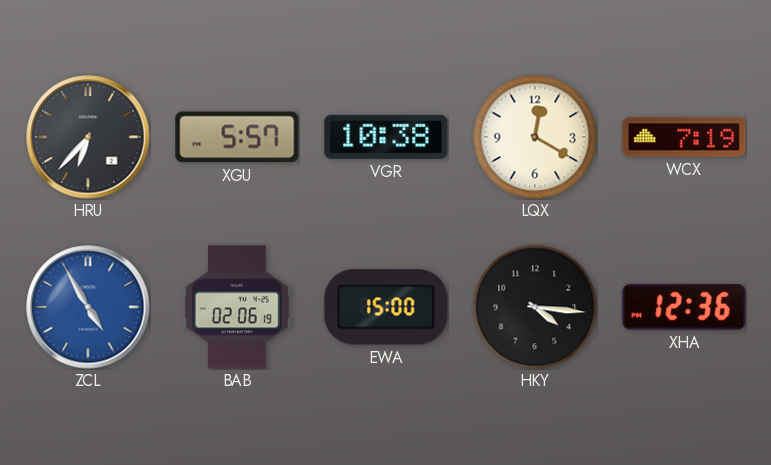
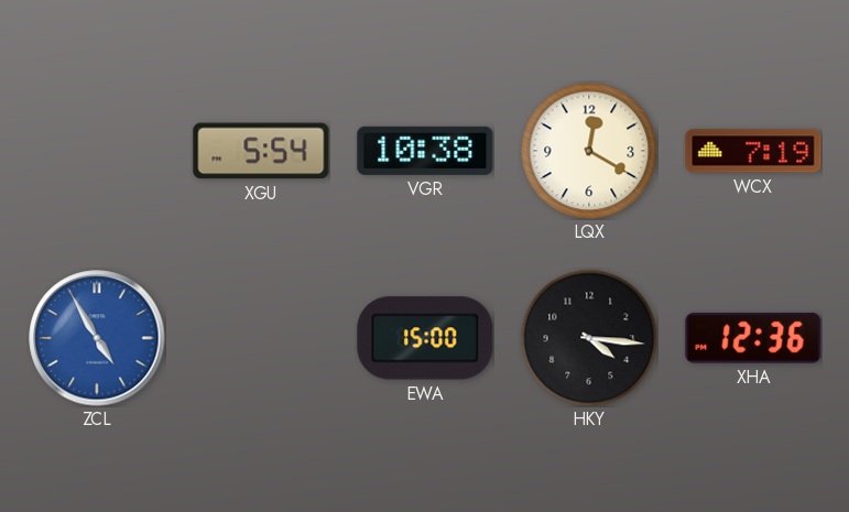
HRU: 6:37 -> none (88, 137)
XGU: 5:57 -> 5:54 (261, 151)
BAB: 02:06 -> none (237, 307)
